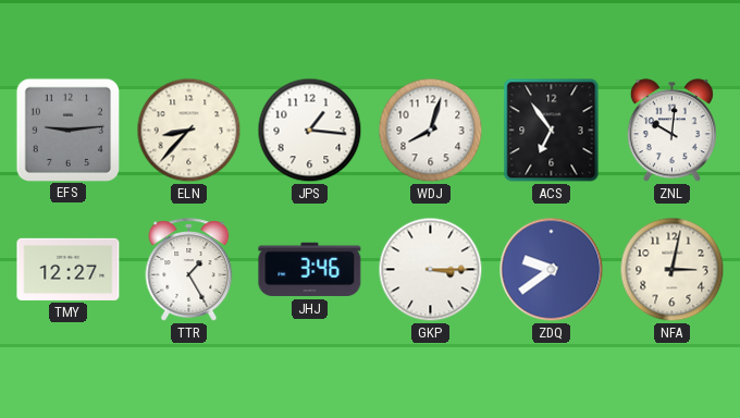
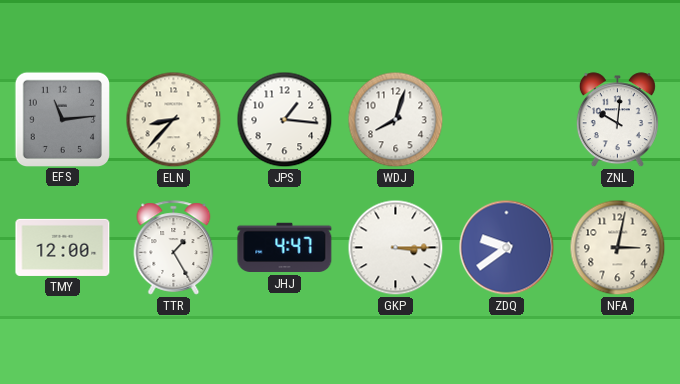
EFS: 9:14 -> 11:14 (62, 119)
ACS: 6:54 -> none (552, 131)
TMY: 12:27 -> 12:00 (63, 247)
JHJ: 3:46 -> 4:47 (285, 248)
